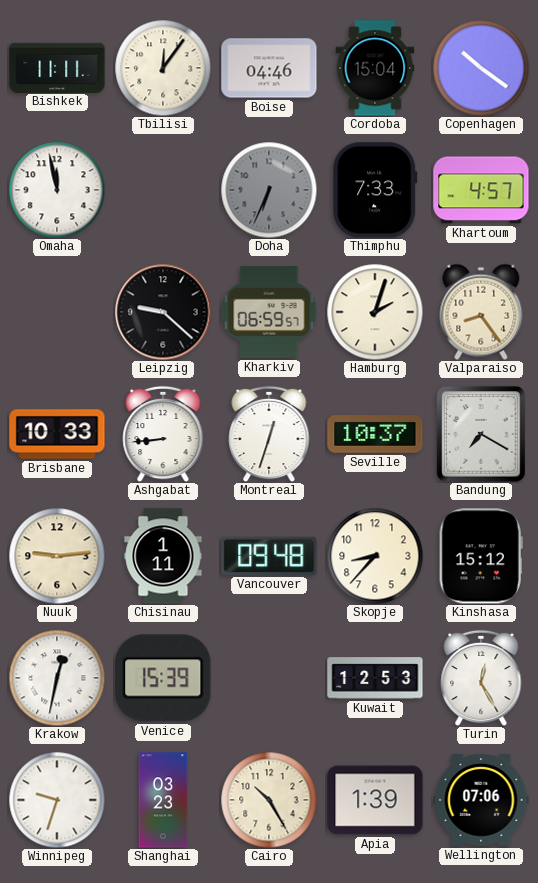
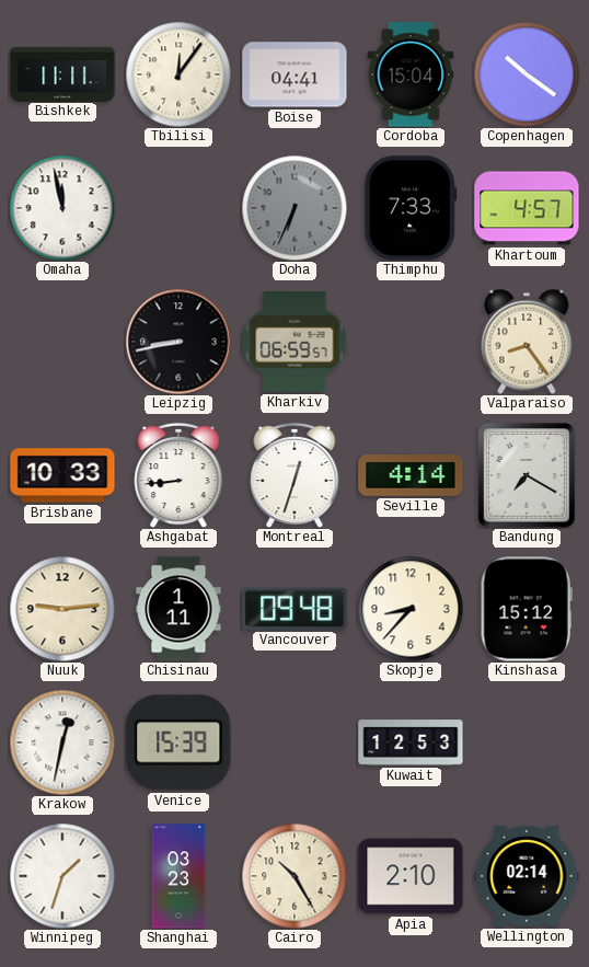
Boise: 04:46 -> 04:41 (294, 74)
Leipzig: 9:22 -> 8:43 (178, 342)
Hamburg: 2:03 -> none (375, 312)
Seville: 10:37 -> 4:14 (411, 475)
Turin: 12:25 -> none (481, 678)
Winnipeg: 9:33 -> 1:33 (62, 876)
Apia: 1:39 -> 2:10 (411, 876)
Wellington: 07:06 -> 02:14 (527, 876)
